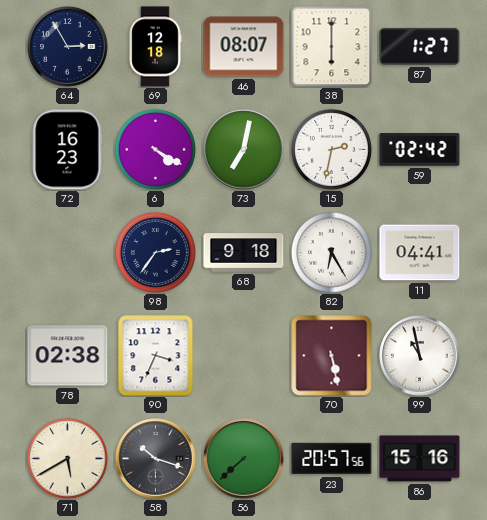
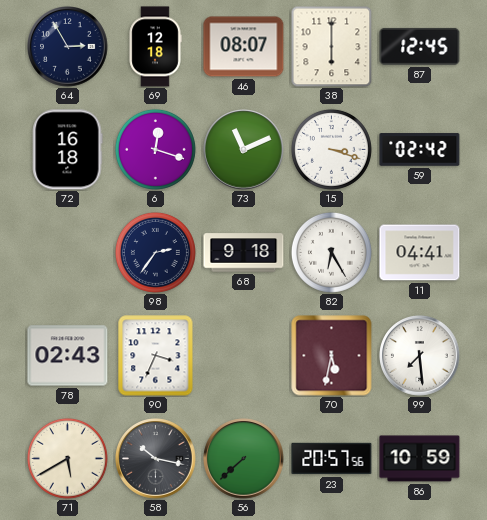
87: 1:27 -> 12:45 (420, 46)
72: 16:23 -> 16:18 (68, 150)
6: 4:20 -> 12:18 (155, 149)
73: 7:02 -> 11:11 (244, 150)
15: 2:32 -> 3:18 (331, 149)
78: 02:38 -> 02:43 (68, 356)
70: 5:28 -> 5:32 (332, 356)
99: 10:58 -> 7:29 (420, 356)
58: 10:18 -> 10:17 (156, 459)
86: 15:16 -> 10:59 (420, 459)
